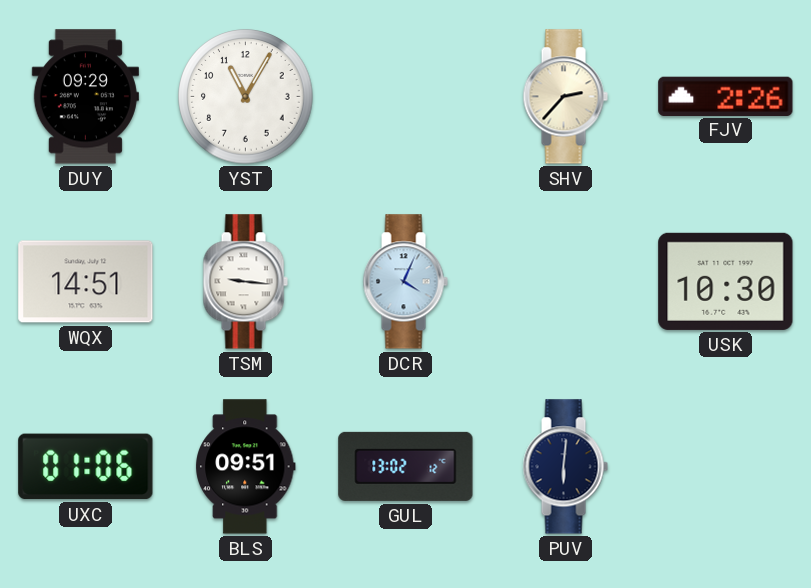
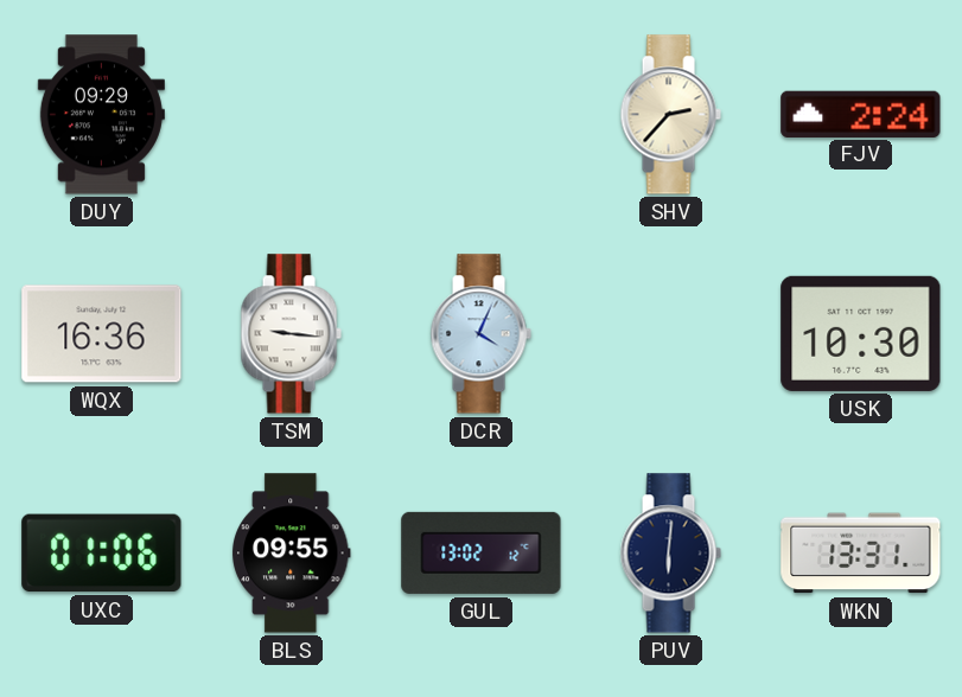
YST: 11:05 -> none (246, 97)
FJV: 2:26 -> 2:24 (861, 114)
WQX: 14:51 -> 16:36 (102, 334)
BLS: 09:51 -> 09:55 (291, 554)
WKN: none -> 13:31 (861, 554)
